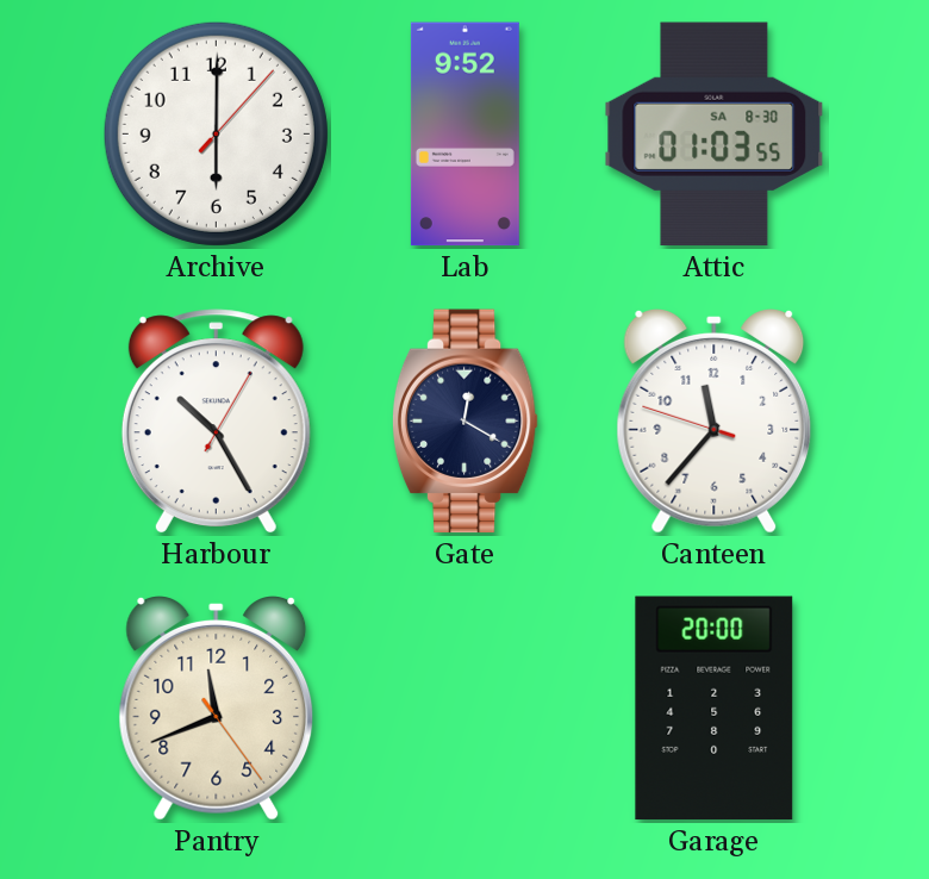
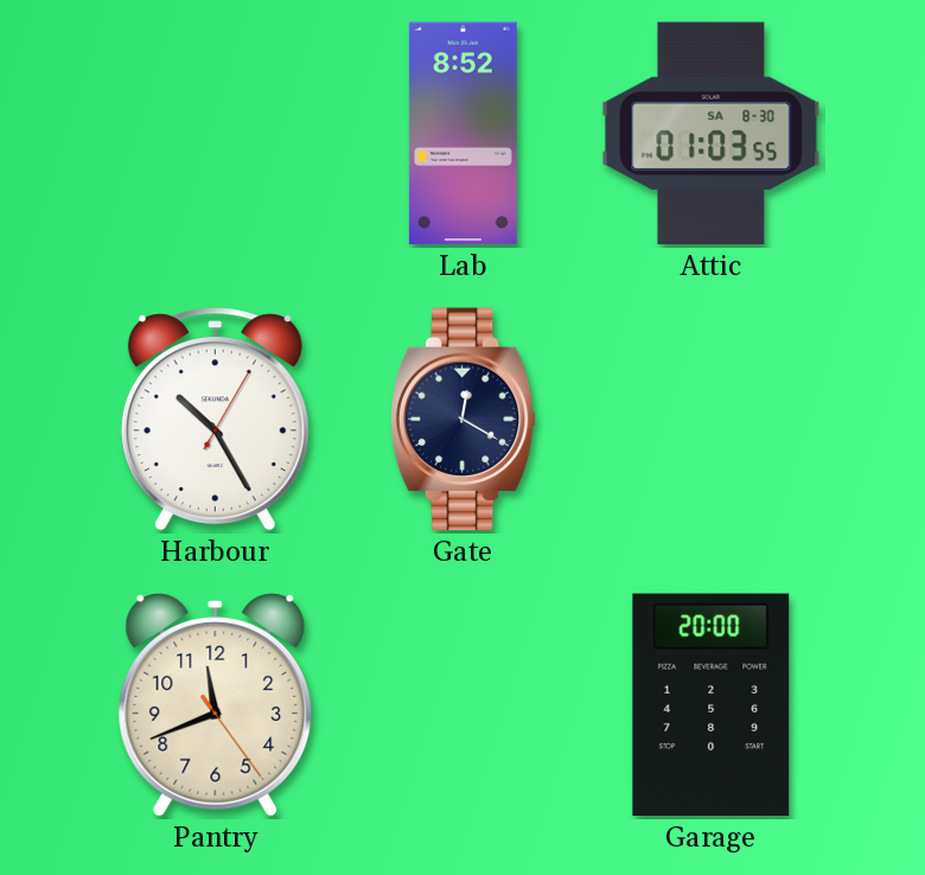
Archive: 6:00 -> none (216, 133)
Lab: 9:52 -> 8:52 (462, 134)
Canteen: 11:36 -> none (715, 422)
